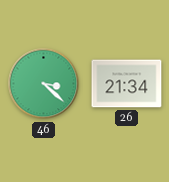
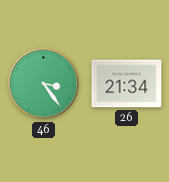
46: 3:22 -> 3:24 (44, 84)
